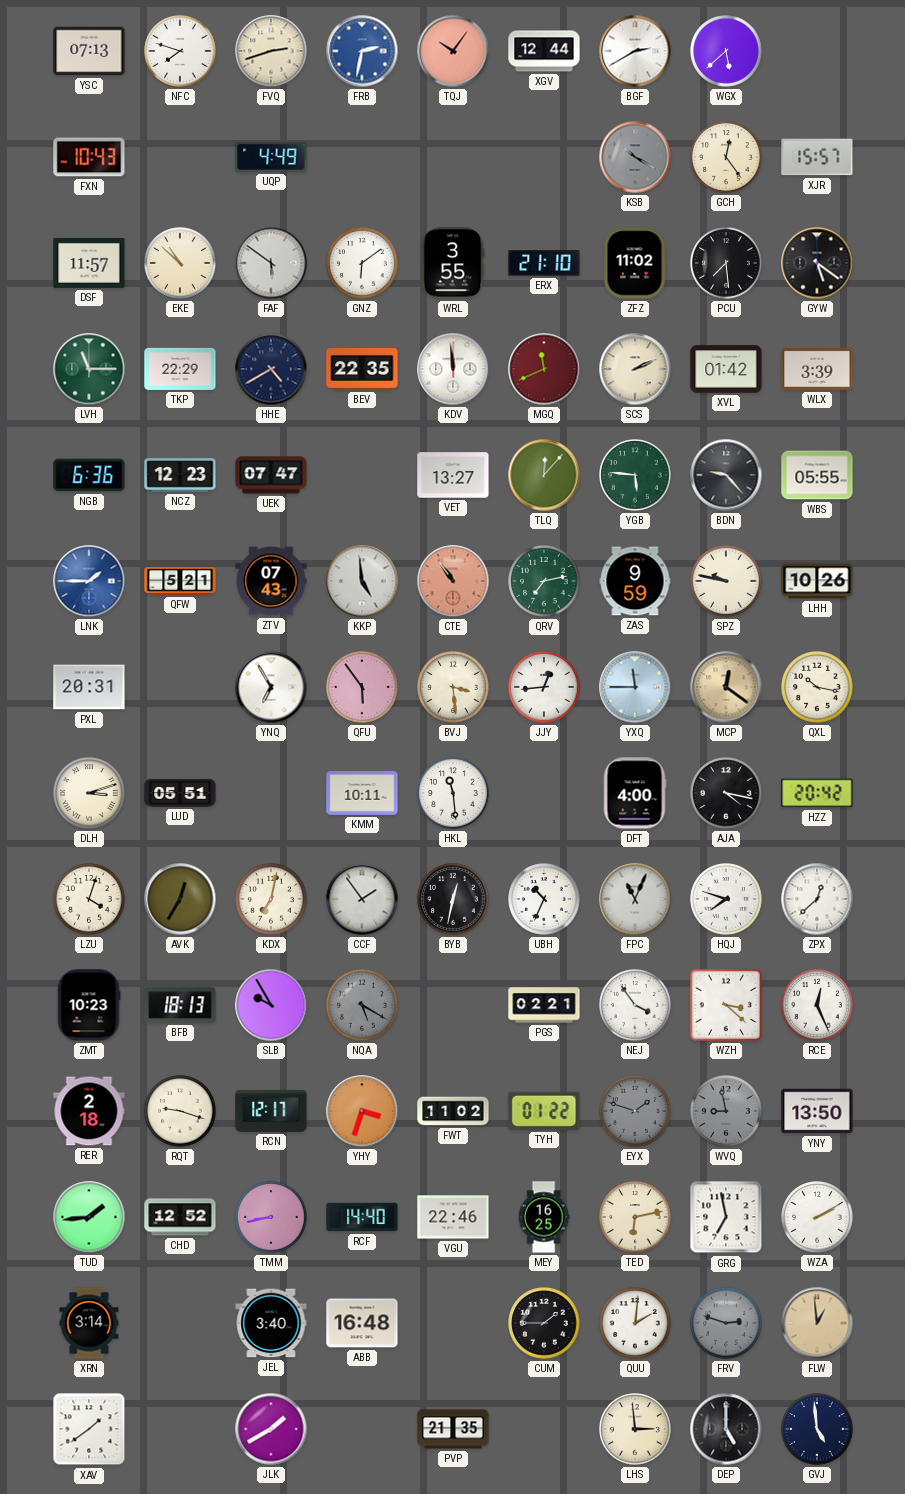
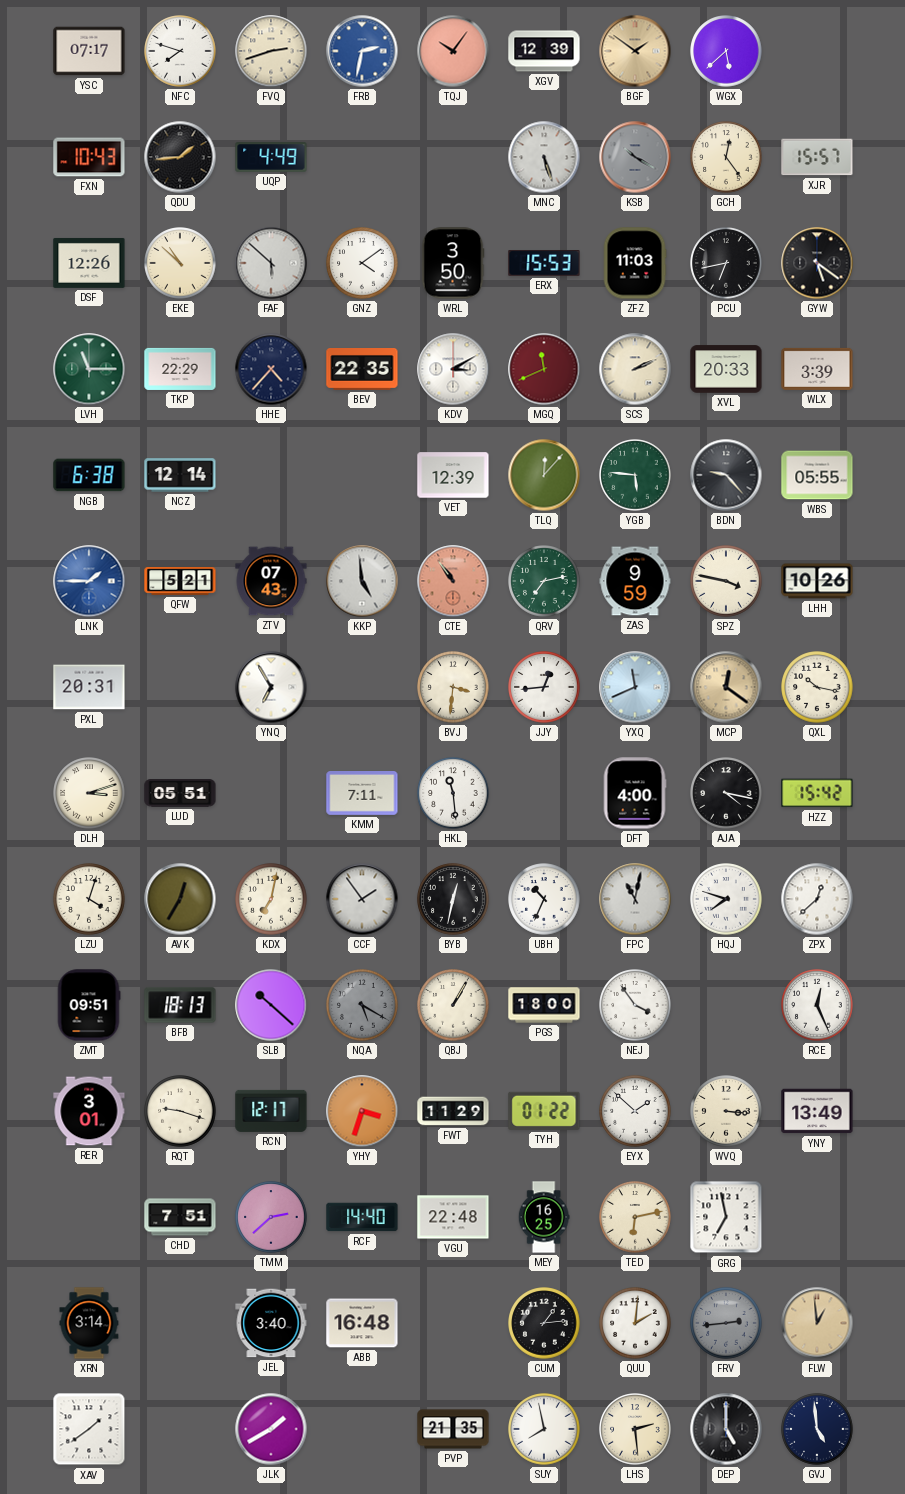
YSC: 07:13 -> 07:17 (89, 51)
XGV: 12:44 -> 12:39 (544, 51)
BGF: 2:40 -> 1:51 (635, 51)
BGF dial: white -> champagne (635, 51)
QDU: none -> 1:44 (180, 157)
MNC: none -> 5:27 (544, 157)
DSF: 11:57 -> 12:26 (89, 263)
FAF: 5:51 -> 5:52 (271, 263)
GNZ: 6:09 -> 4:09 (362, 263)
WRL: 3:55 -> 3:50 (453, 263)
ERX: 21:10 -> 15:53 (544, 263)
ZFZ: 11:02 -> 11:03 (635, 263)
PCU: 7:29 -> 6:43 (726, 263)
HHE: 4:40 -> 4:37 (271, 369)
KDV: 11:59 -> 3:10 (453, 369)
XVL: 01:42 -> 20:33 (726, 369)
NGB: 6:36 -> 6:38 (89, 475)
NCZ: 12:23 -> 12:14 (180, 475)
UEK: 07:47 -> none (271, 475)
VET: 13:27 -> 12:39 (453, 475)
SPZ: 9:47 -> 3:47 (726, 581)
QFU: 5:54 -> none (362, 687)
BVJ: 3:29 -> 3:31 (453, 687)
YXQ: 11:45 -> 11:41 (635, 687)
KMM: 10:11 -> 7:11 (362, 794)
HZZ: 20:42 -> 15:42 (817, 793)
FPC: 11:04 -> 11:02 (635, 899)
ZMT: 10:23 -> 09:51 (89, 1005)
SLB: 9:55 -> 10:22 (271, 1005)
QBJ: none -> 1:05 (453, 1005)
PGS: 02:21 -> 18:00 (544, 1005)
WZH: 3:22 -> none (726, 1005)
RER: 2:18 -> 3:01 (89, 1111)
FWT: 11:02 -> 11:29 (453, 1111)
EYX: 1:48 -> 1:52 (635, 1111)
EYX dial: grey -> white (635, 1111)
WVQ: 8:58 -> 3:16 (726, 1111)
WVQ dial: grey -> cream (726, 1111)
YNY: 13:50 -> 13:49 (817, 1111)
TUD: 1:44 -> none (89, 1217)
CHD: 12:52 -> 7:51 (180, 1217)
TMM: 8:43 -> 2:38 (271, 1217)
VGU: 22:46 -> 22:48 (453, 1217)
WZA: 2:10 -> none (817, 1217)
CUM: 1:45 -> 1:14 (544, 1323)
FRV: 2:48 -> 2:44 (726, 1323)
SUY: none -> 7:58 (544, 1429)
LHS: 2:59 -> 2:29 (635, 1429)
